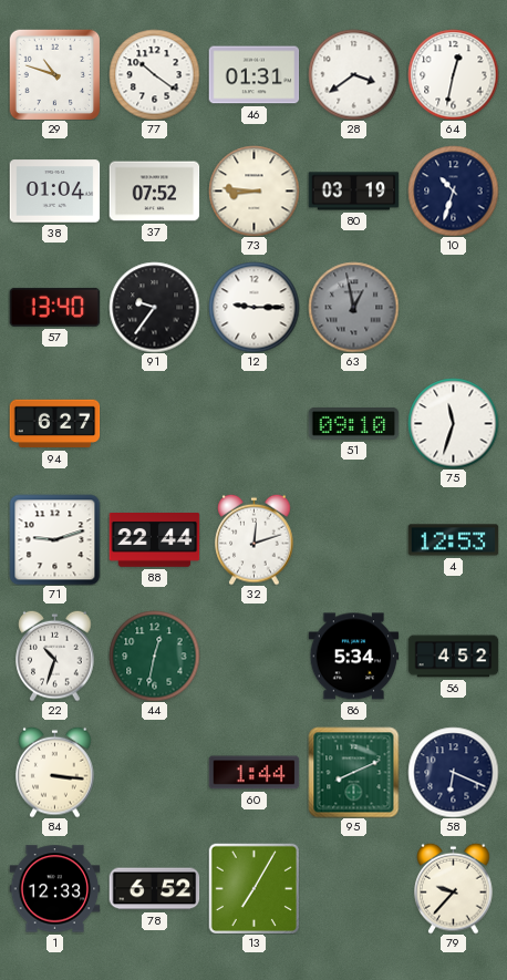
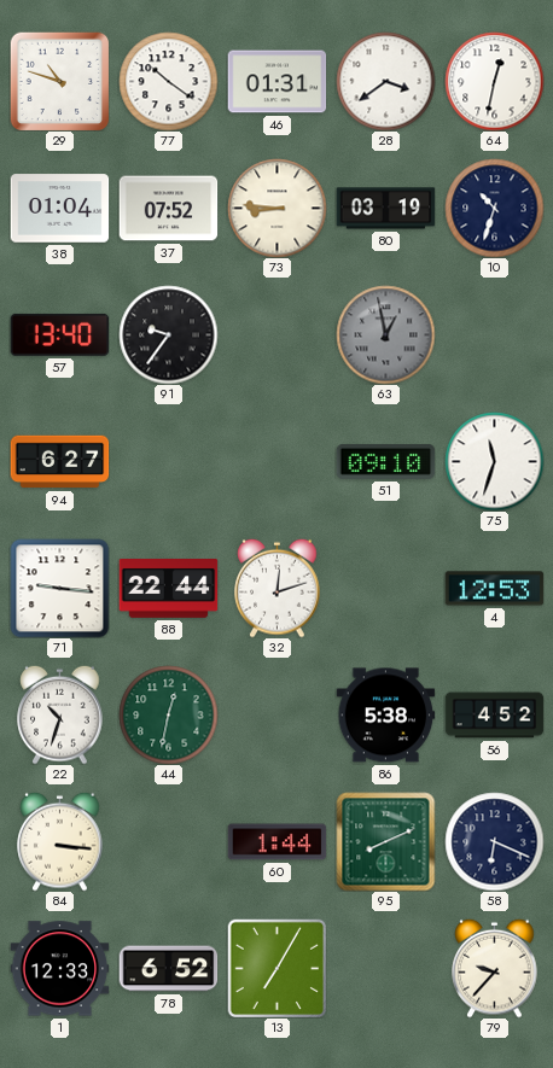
12: 9:15 -> none (253, 307)
71: 9:12 -> 9:16 (59, 588)
86: 5:34 -> 5:38 (385, 716)
